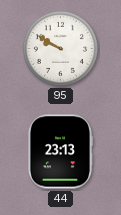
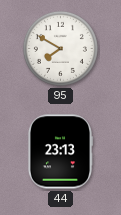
95: 9:50 -> 7:50 (60, 48)
